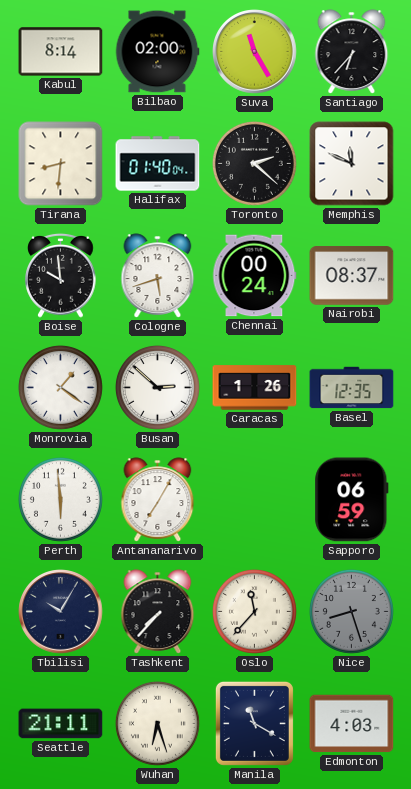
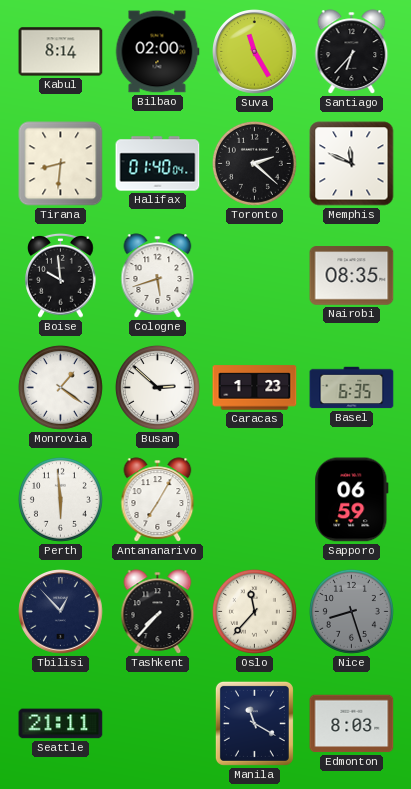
Chennai: 00:24 -> none (255, 276)
Nairobi: 08:37 -> 08:35 (352, 276)
Caracas: 1:26 -> 1:23 (255, 388)
Basel: 12:35 -> 6:35 (352, 388)
Tbilisi: 10:05 -> 12:53 (61, 612)
Wuhan: 6:27 -> none (157, 723)
Edmonton: 4:03 -> 8:03 (352, 724)
